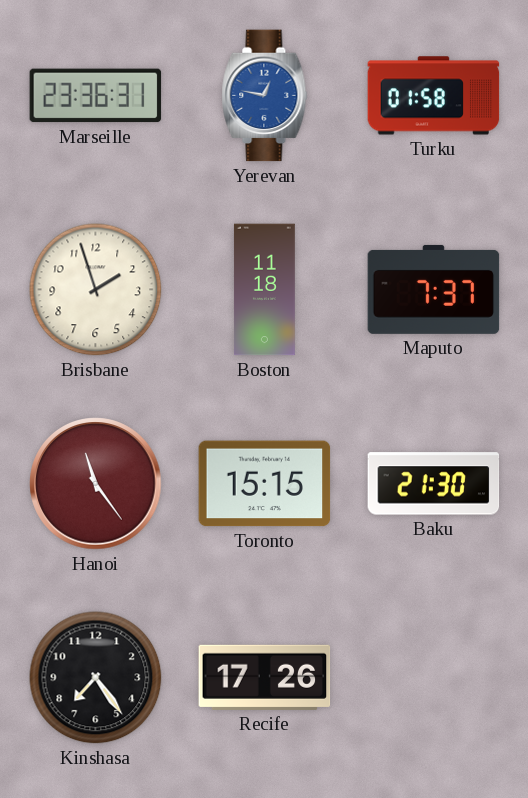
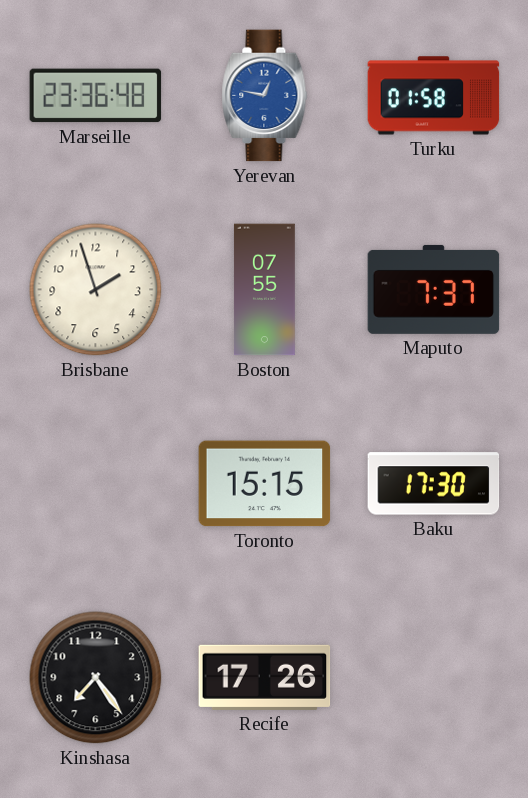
Marseille: 23:36:31 -> 23:36:48 (96, 96)
Boston: 11:18 -> 07:55 (264, 290)
Hanoi: 11:24 -> none (96, 484)
Baku: 21:30 -> 17:30 (434, 484)
